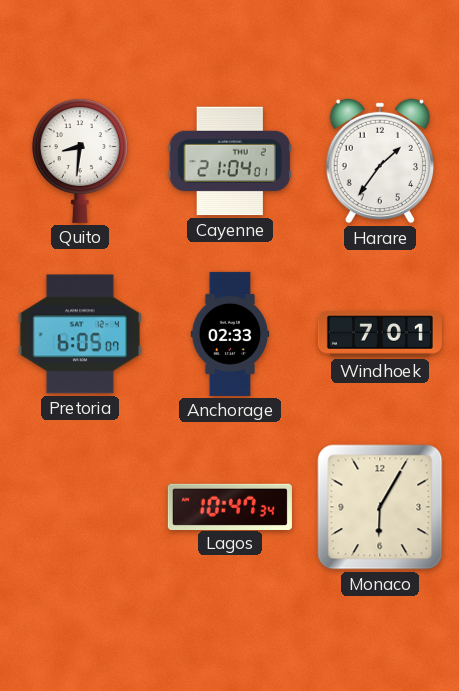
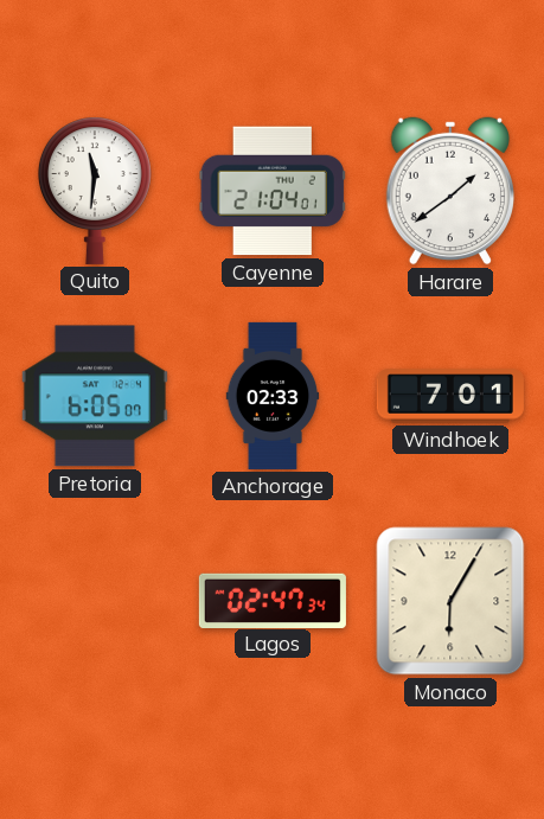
Quito: 8:31 -> 11:31 (95, 191)
Harare: 1:36 -> 1:39 (449, 191)
Lagos: 10:47 -> 02:47 (273, 600)
